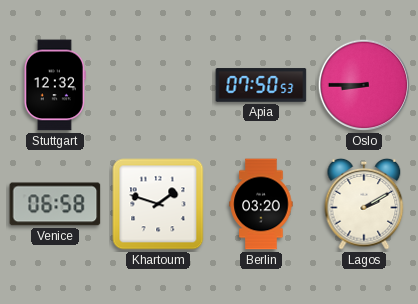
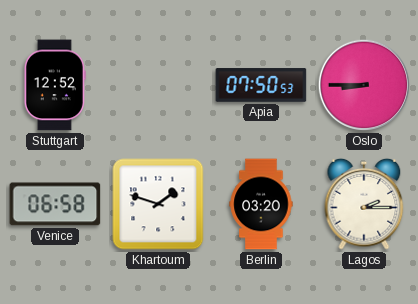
Stuttgart: 12:32 -> 12:52 (55, 85)
Lagos: 2:10 -> 2:15 (364, 204)
